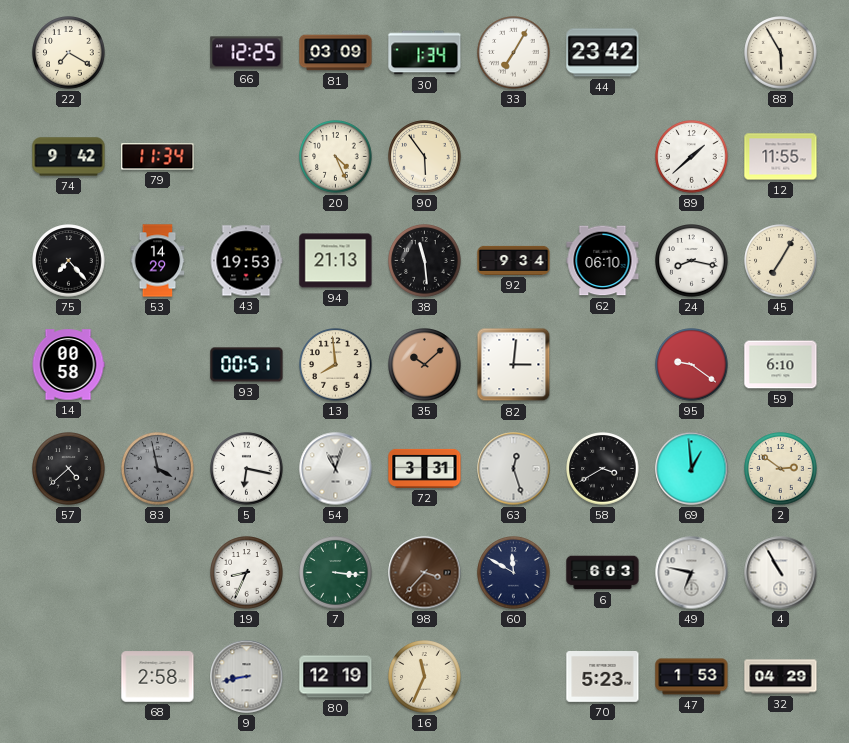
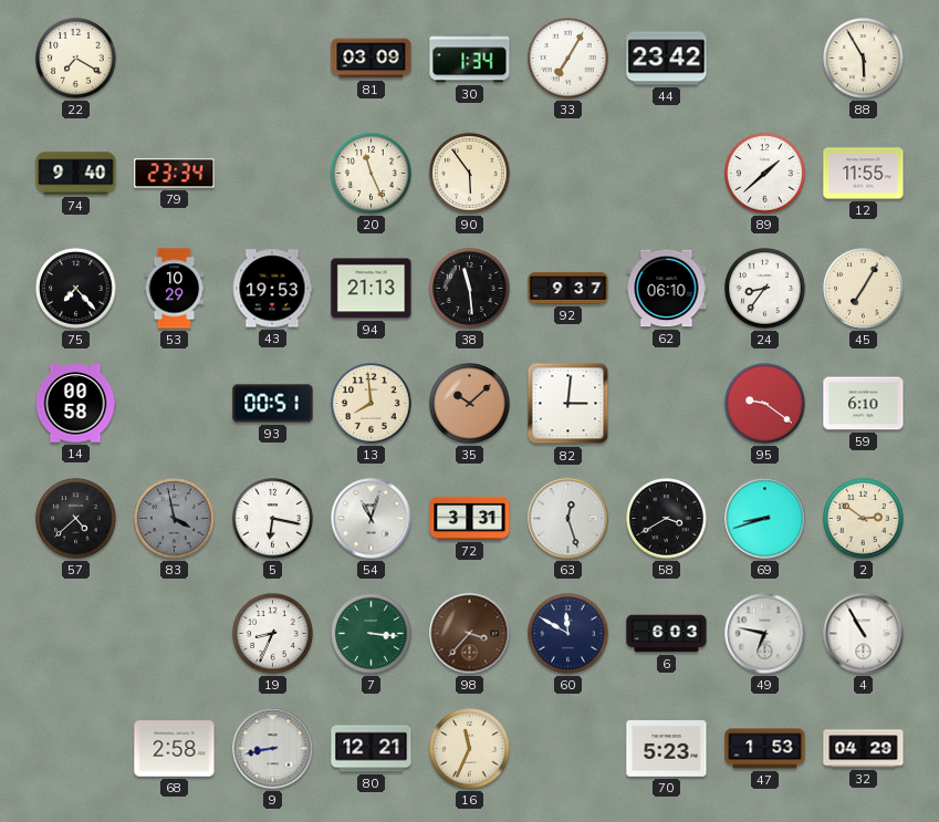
66: 12:25 -> none (247, 53)
74: 9:42 -> 9:40 (76, 174)
79: 11:34 -> 23:34 (175, 174)
20: 4:26 -> 11:26 (372, 174)
53: 14:29 -> 10:29 (175, 289)
92: 9:34 -> 9:37 (568, 288)
24: 8:17 -> 8:36 (765, 289)
69: 12:59 -> 8:42 (765, 519)
80: 12:19 -> 12:21 (372, 749)
